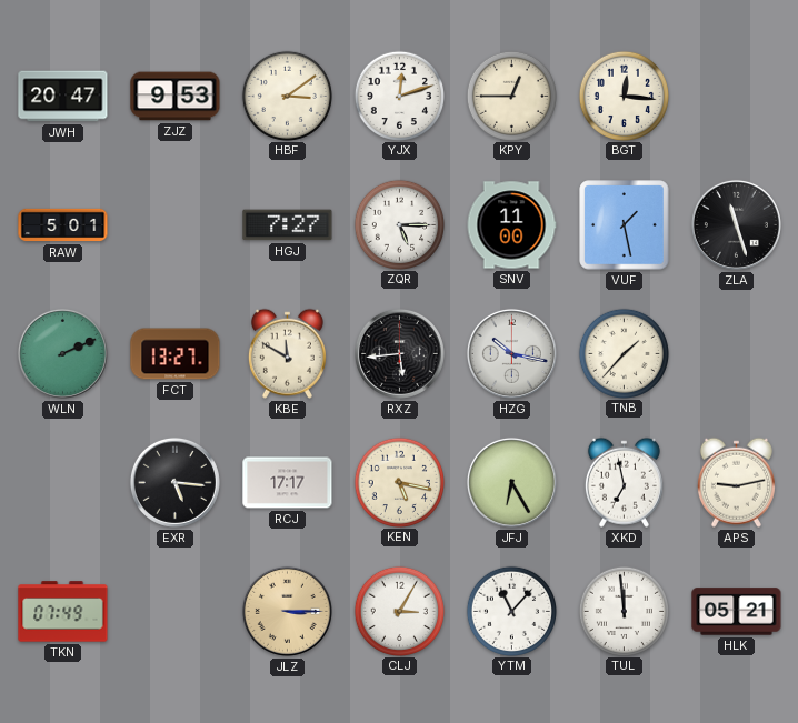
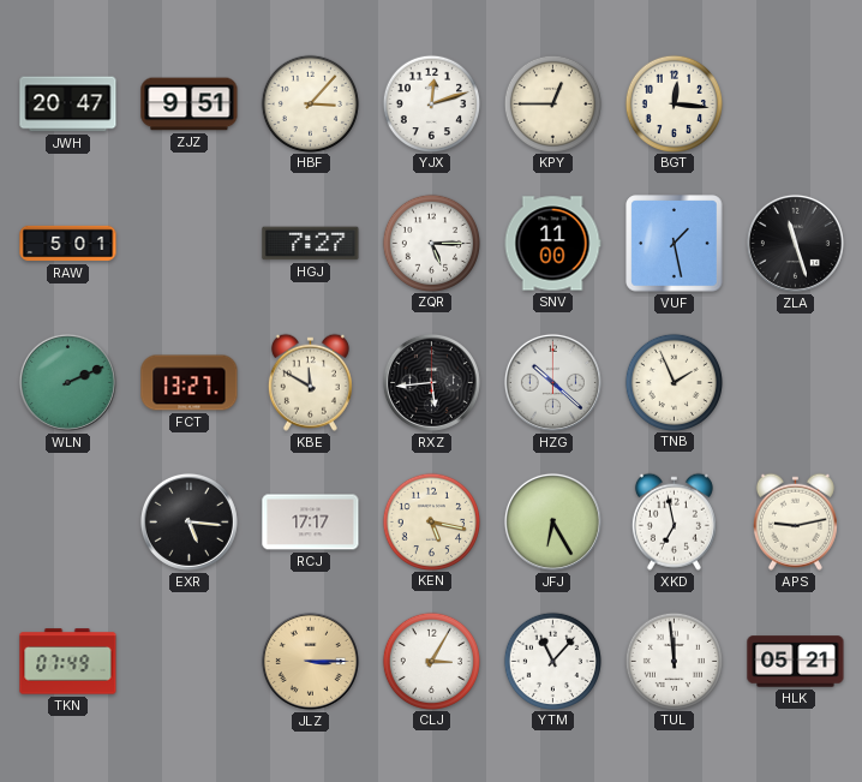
ZJZ: 9:53 -> 9:51 (190, 105)
HBF: 3:09 -> 3:07 (310, 103)
HZG: 10:17 -> 10:22 (552, 382)
TNB: 1:37 -> 1:56 (674, 382)
